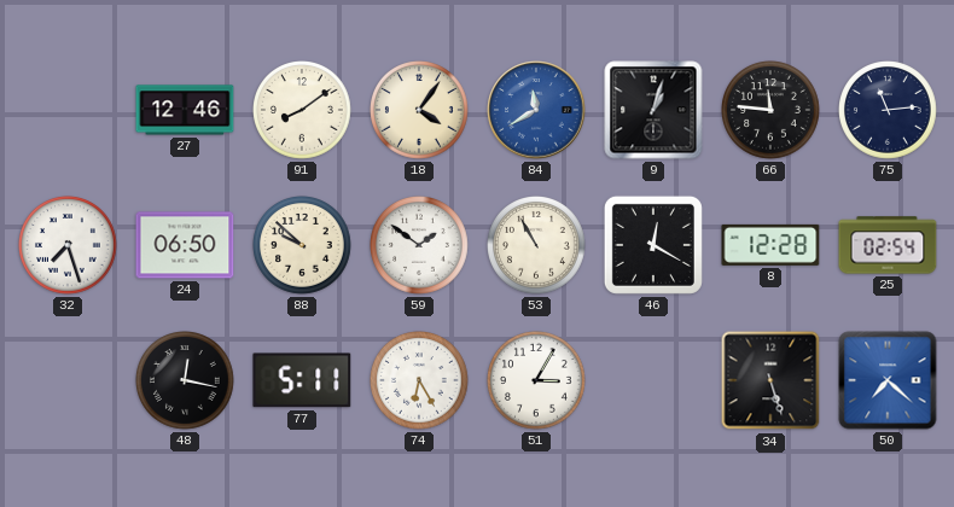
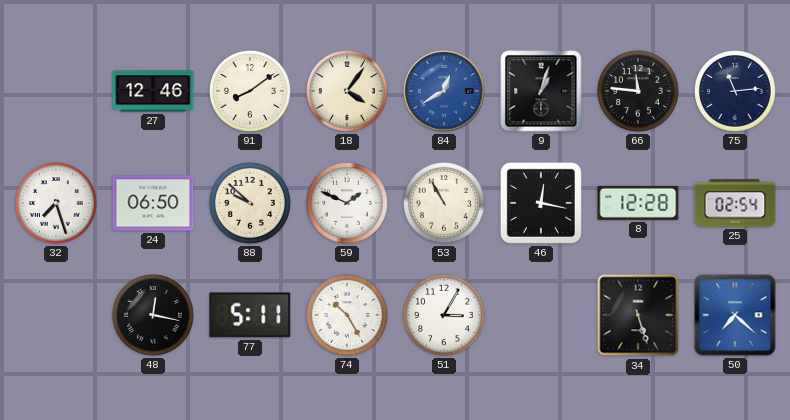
84: 11:40 -> 12:40 (444, 91)
59: 1:51 -> 1:49 (348, 204)
46: 12:20 -> 12:17 (541, 203)
74: 6:25 -> 10:25 (348, 316)
